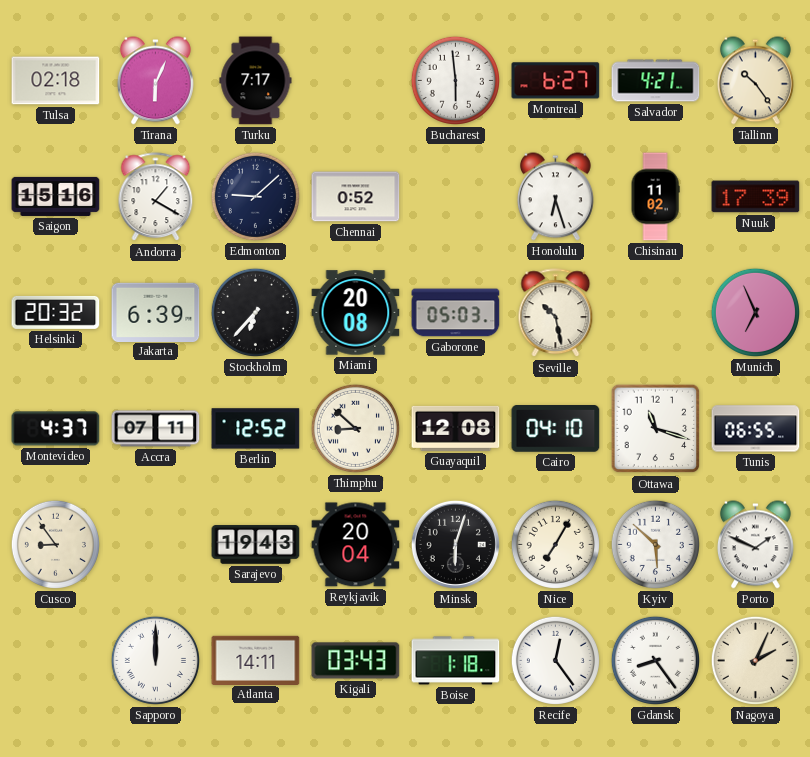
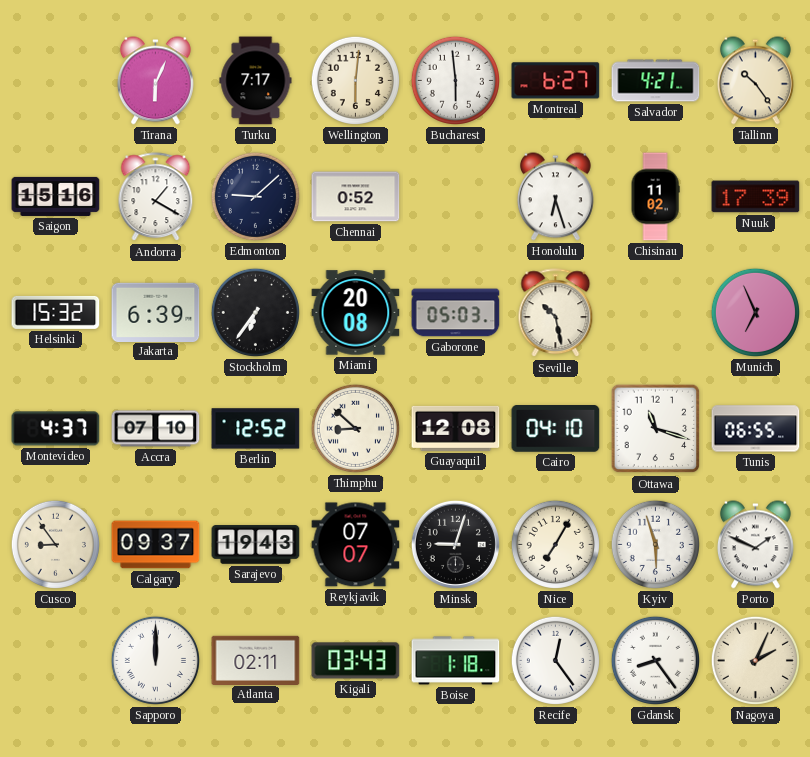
Tulsa: 02:18 -> none (56, 81)
Wellington: none -> 6:01 (355, 80)
Helsinki: 20:32 -> 15:32 (56, 312)
Stockholm: 6:37 -> 6:36 (255, 312)
Accra: 07:11 -> 07:10 (156, 429)
Calgary: none -> 09:37 (156, 545)
Reykjavik: 20:04 -> 07:07 (356, 545)
Minsk: 6:03 -> 9:03 (455, 544)
Kyiv: 5:52 -> 5:57 (655, 544)
Atlanta: 14:11 -> 02:11 (256, 660)
